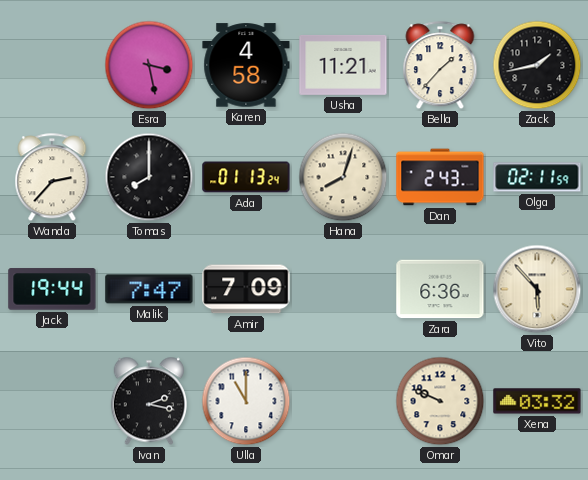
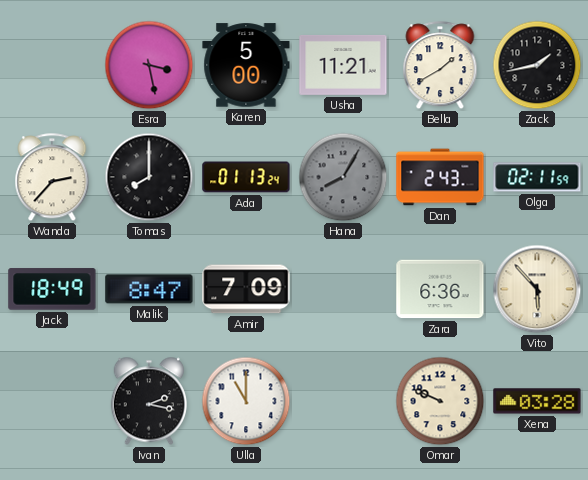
Karen: 4:58 -> 5:00 (246, 65)
Bella: 1:37 -> 1:40 (440, 66)
Hana: 8:03 -> 8:05 (343, 177)
Hana dial: cream -> grey (343, 177)
Jack: 19:44 -> 18:49 (52, 289)
Malik: 7:47 -> 8:47 (149, 289)
Xena: 03:32 -> 03:28 (537, 401)
